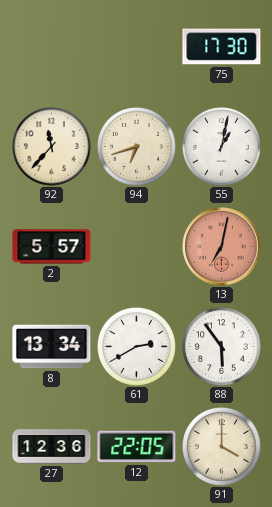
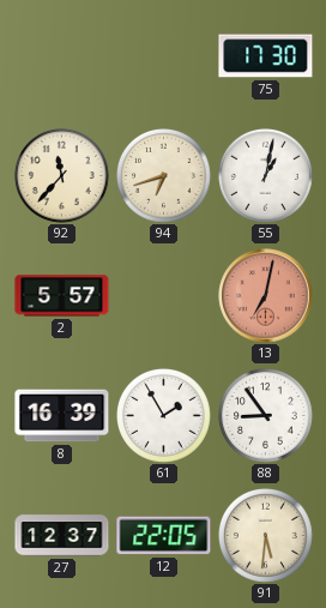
8: 13:34 -> 16:39 (62, 416)
61: 2:40 -> 1:55 (164, 416)
88: 5:54 -> 8:54 (266, 416)
27: 12:36 -> 12:37 (62, 536)
91: 4:00 -> 5:31 (266, 536)
